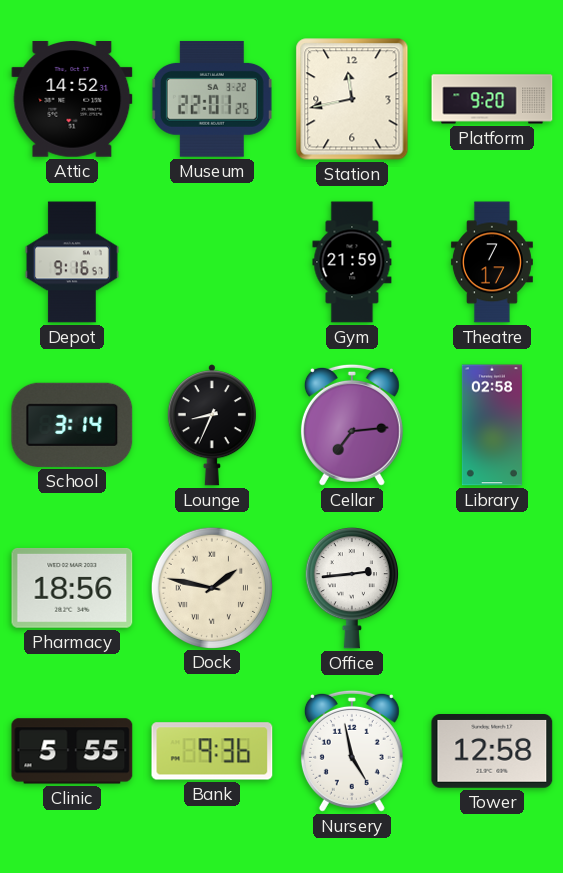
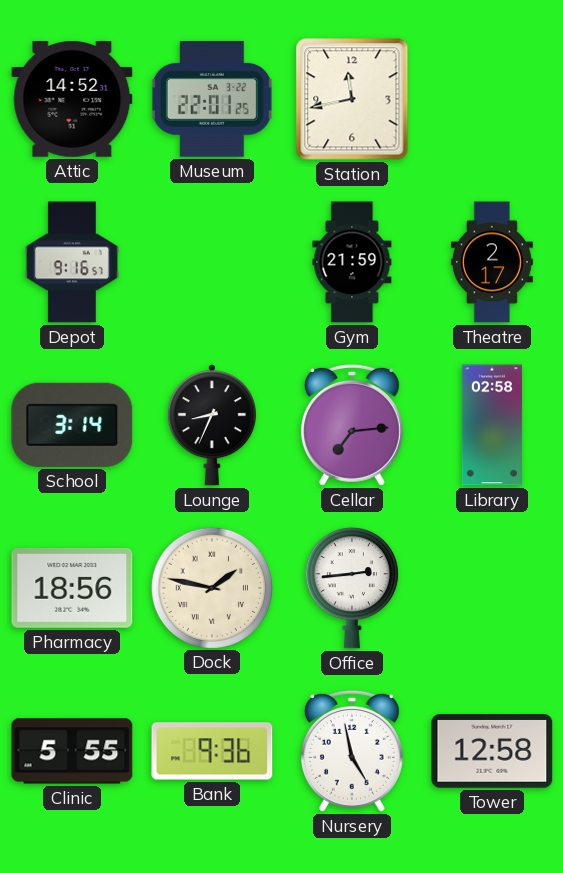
Platform: 9:20 -> none (492, 99)
Theatre: 7:17 -> 2:17 (492, 262)
